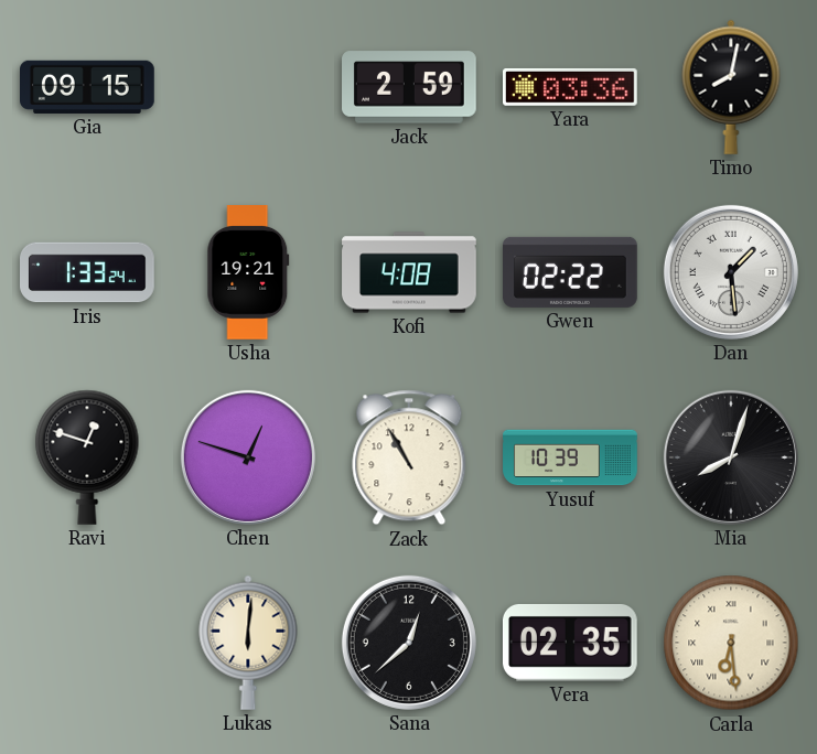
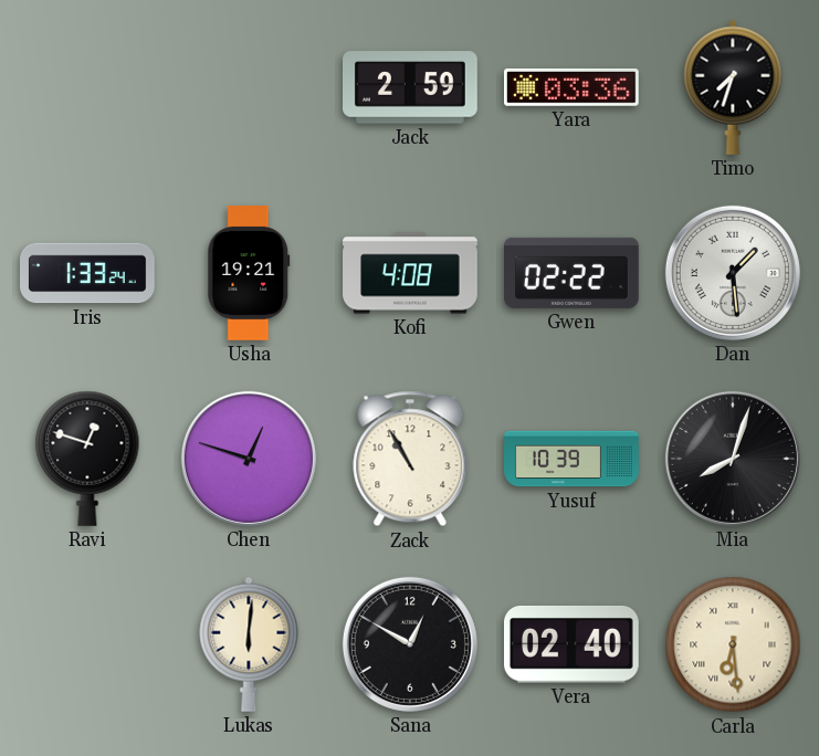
Gia: 09:15 -> none (88, 87)
Timo: 8:02 -> 7:33 (733, 87)
Sana: 12:38 -> 12:50 (410, 644)
Vera: 02:35 -> 02:40 (571, 644)
